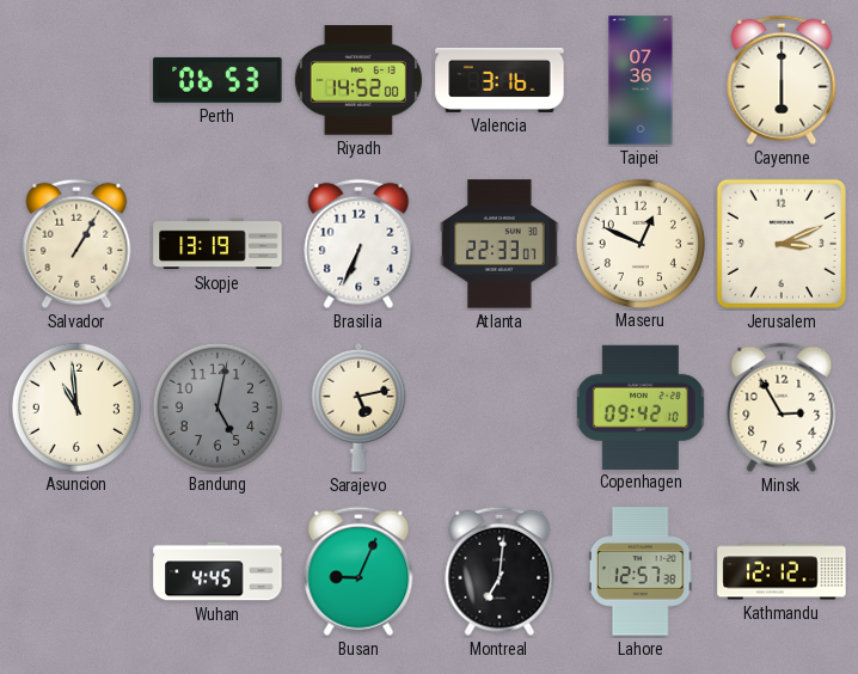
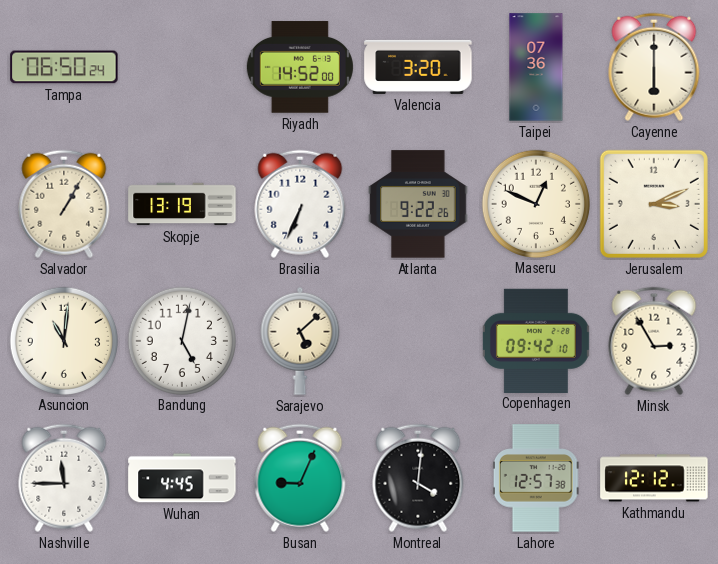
Tampa: none -> 06:50 (64, 67)
Perth: 06:53 -> none (217, 80)
Valencia: 3:16 -> 3:20 (418, 67)
Atlanta: 22:33 -> 9:22 (418, 204)
Asuncion: 10:59 -> 11:01 (63, 340)
Bandung dial: grey -> white (181, 340)
Sarajevo: 5:13 -> 5:08 (300, 341)
Nashville: none -> 11:45 (64, 478)
Montreal: 7:01 -> 4:01 (418, 478)
